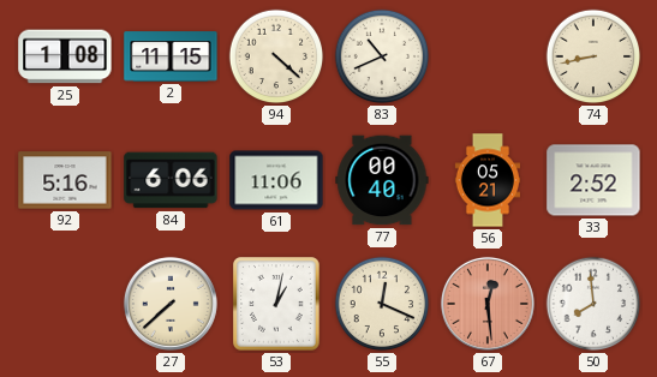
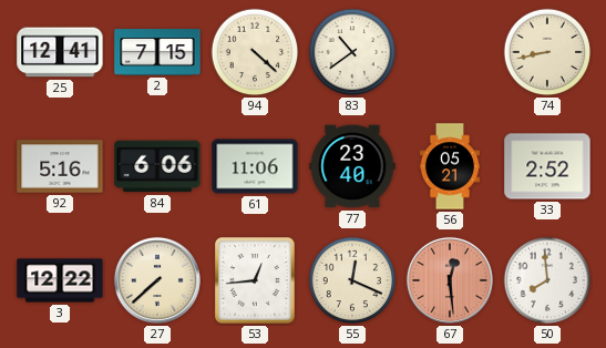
25: 1:08 -> 12:41 (60, 52)
2: 11:15 -> 7:15 (157, 52)
83: 10:41 -> 10:39 (352, 52)
77: 00:40 -> 23:40 (352, 166)
3: none -> 12:22 (60, 280)
53: 1:02 -> 12:44 (256, 282)
